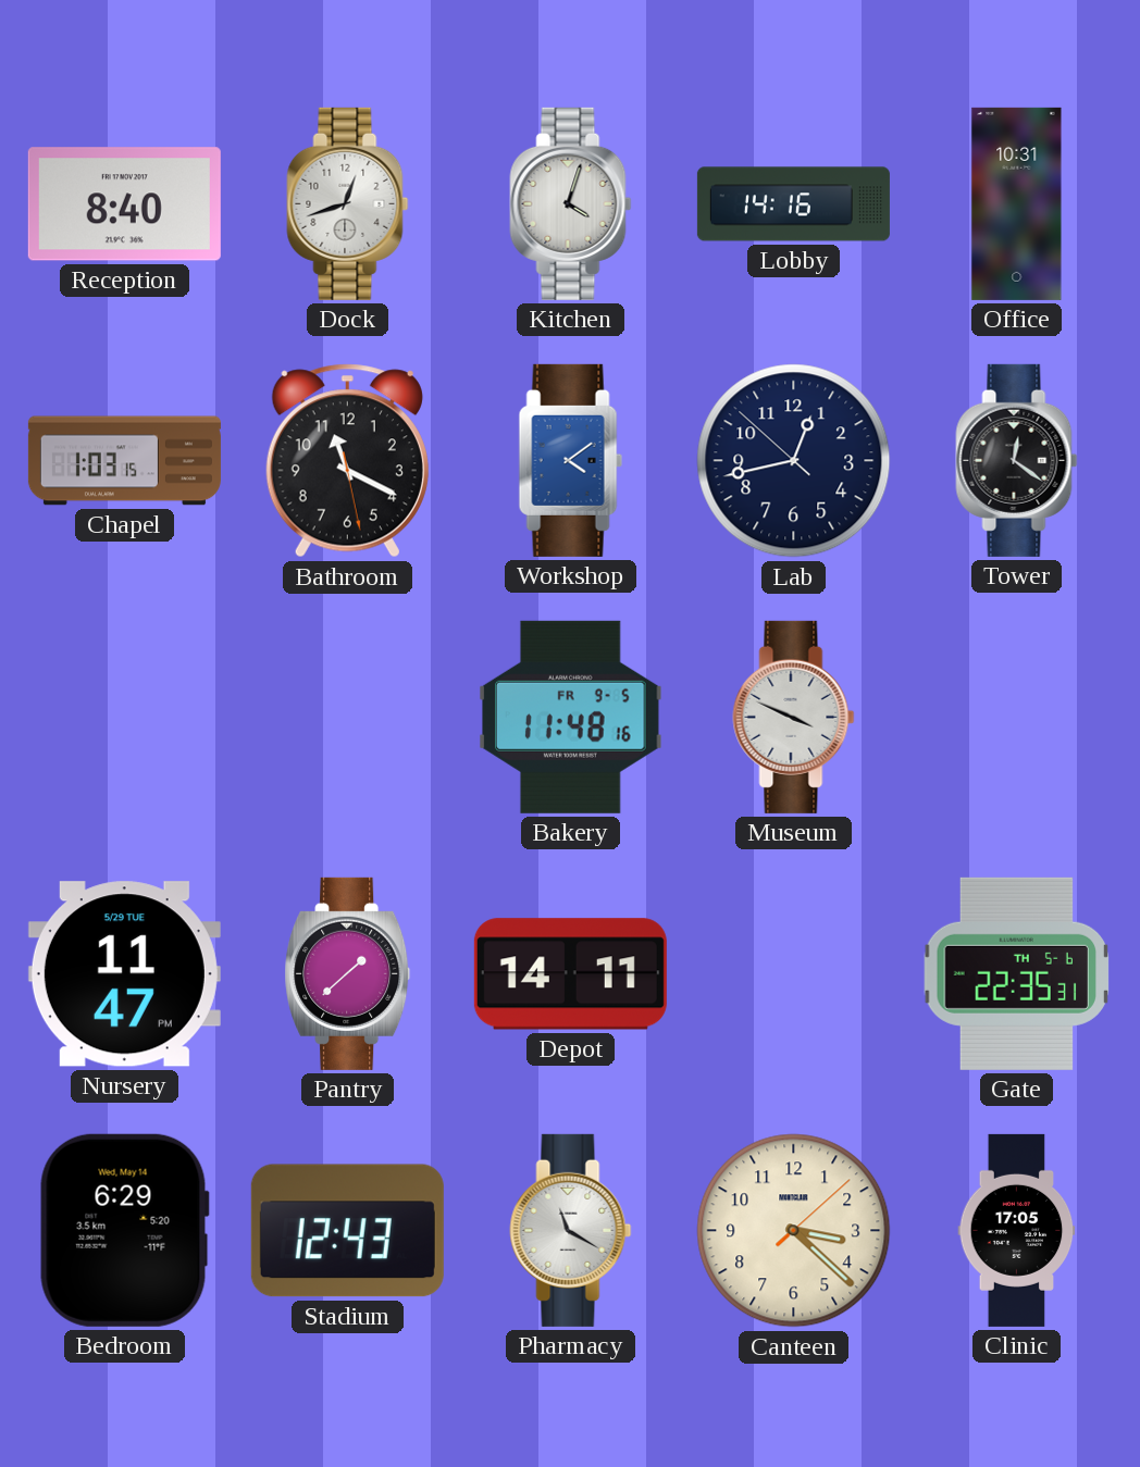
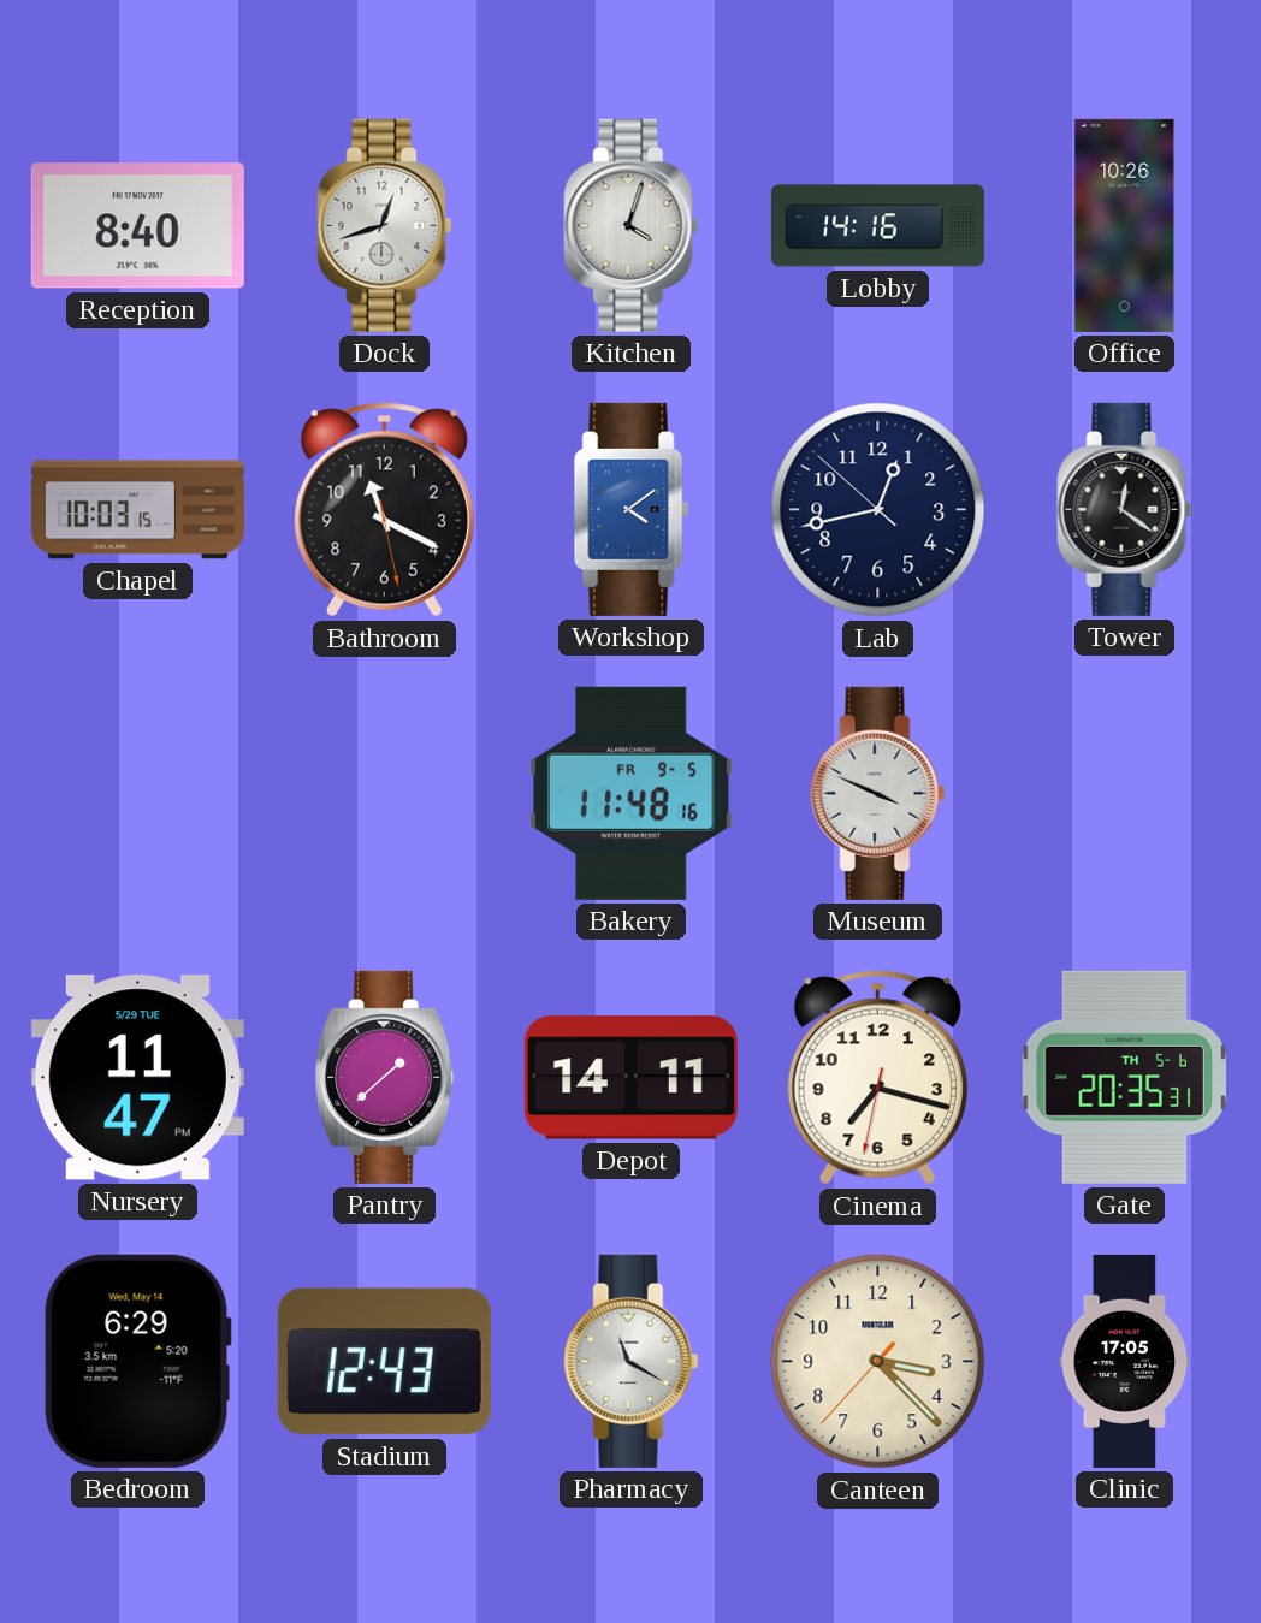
Office: 10:31 -> 10:26 (1125, 225)
Chapel: 1:03 -> 10:03 (137, 510)
Cinema: none -> 7:17 (877, 1078)
Gate: 22:35 -> 20:35 (1124, 1077)
Canteen: 3:22:08 -> 3:22:37 (878, 1362)
